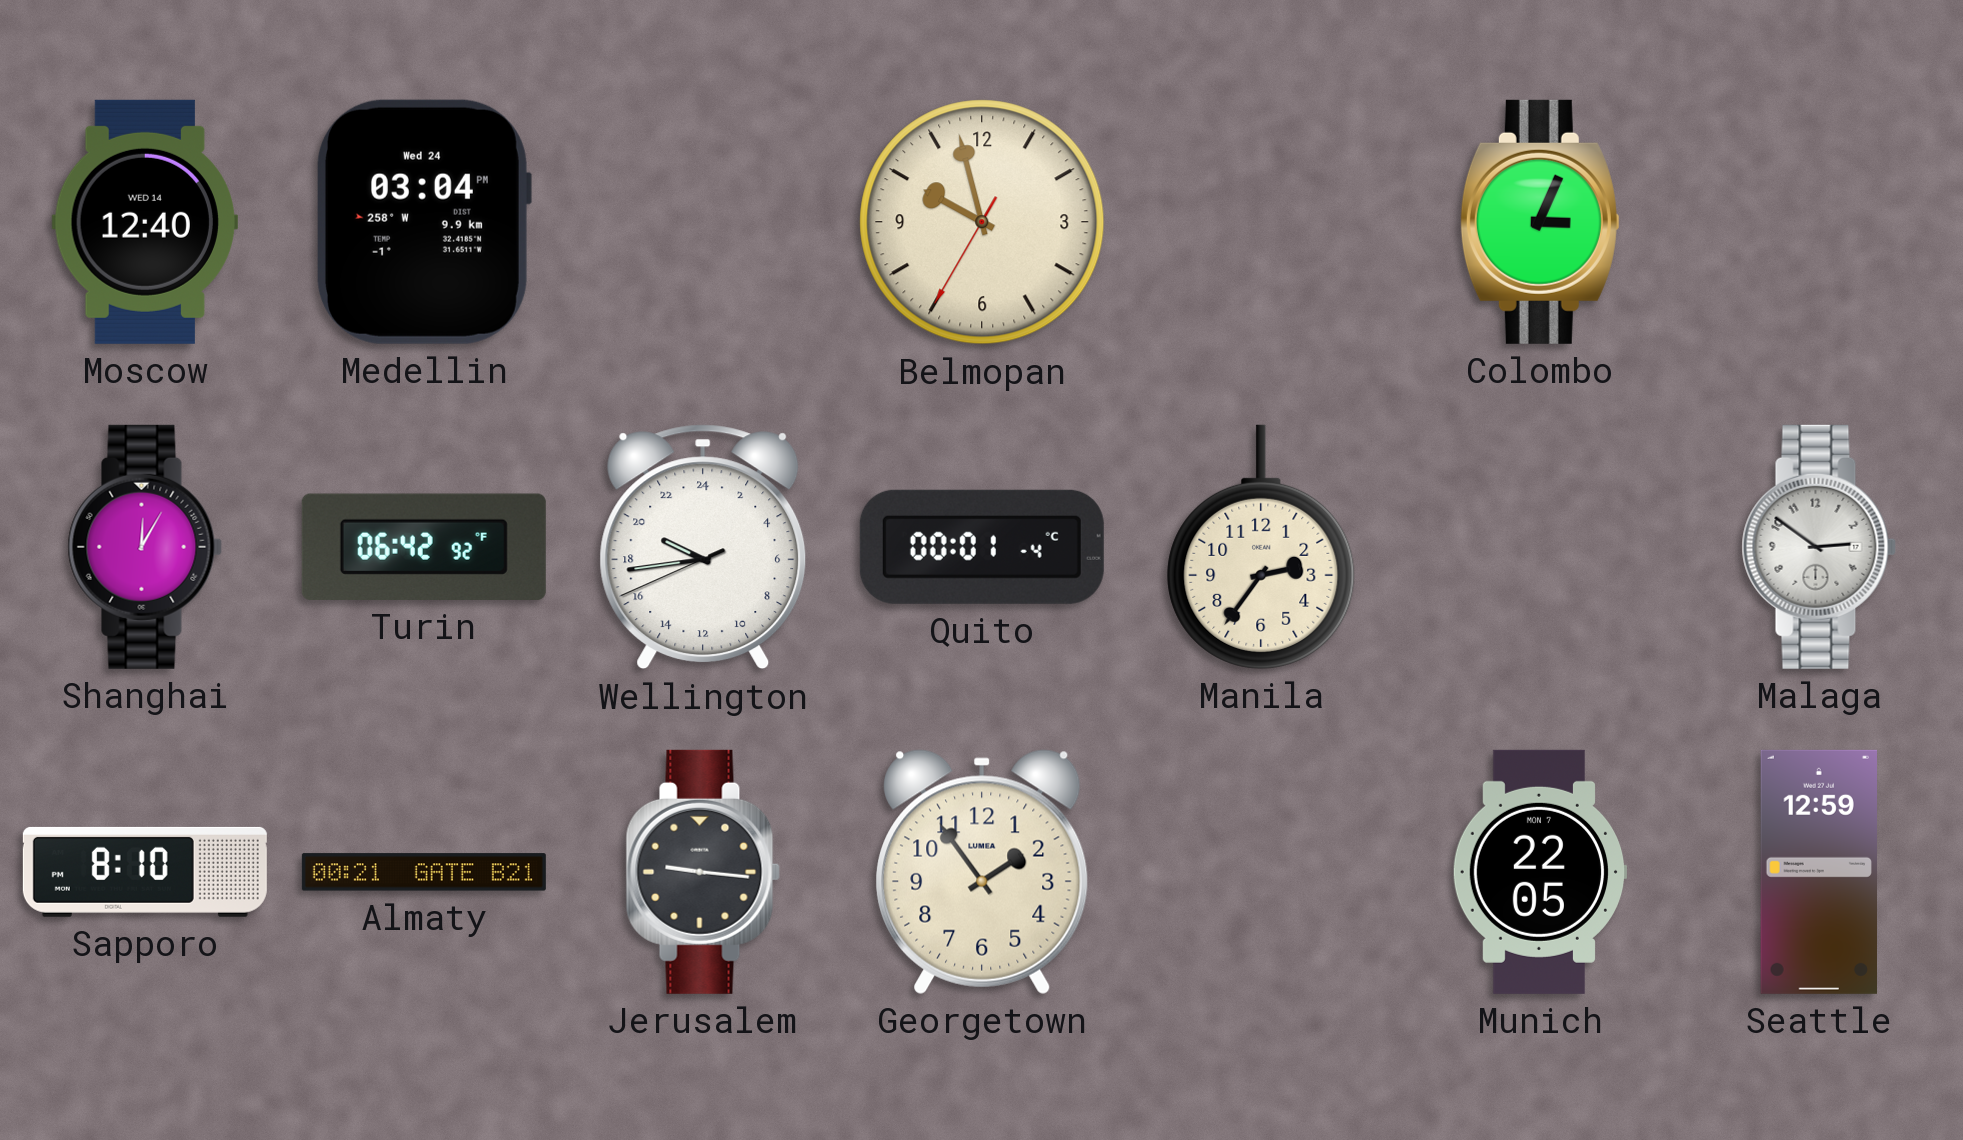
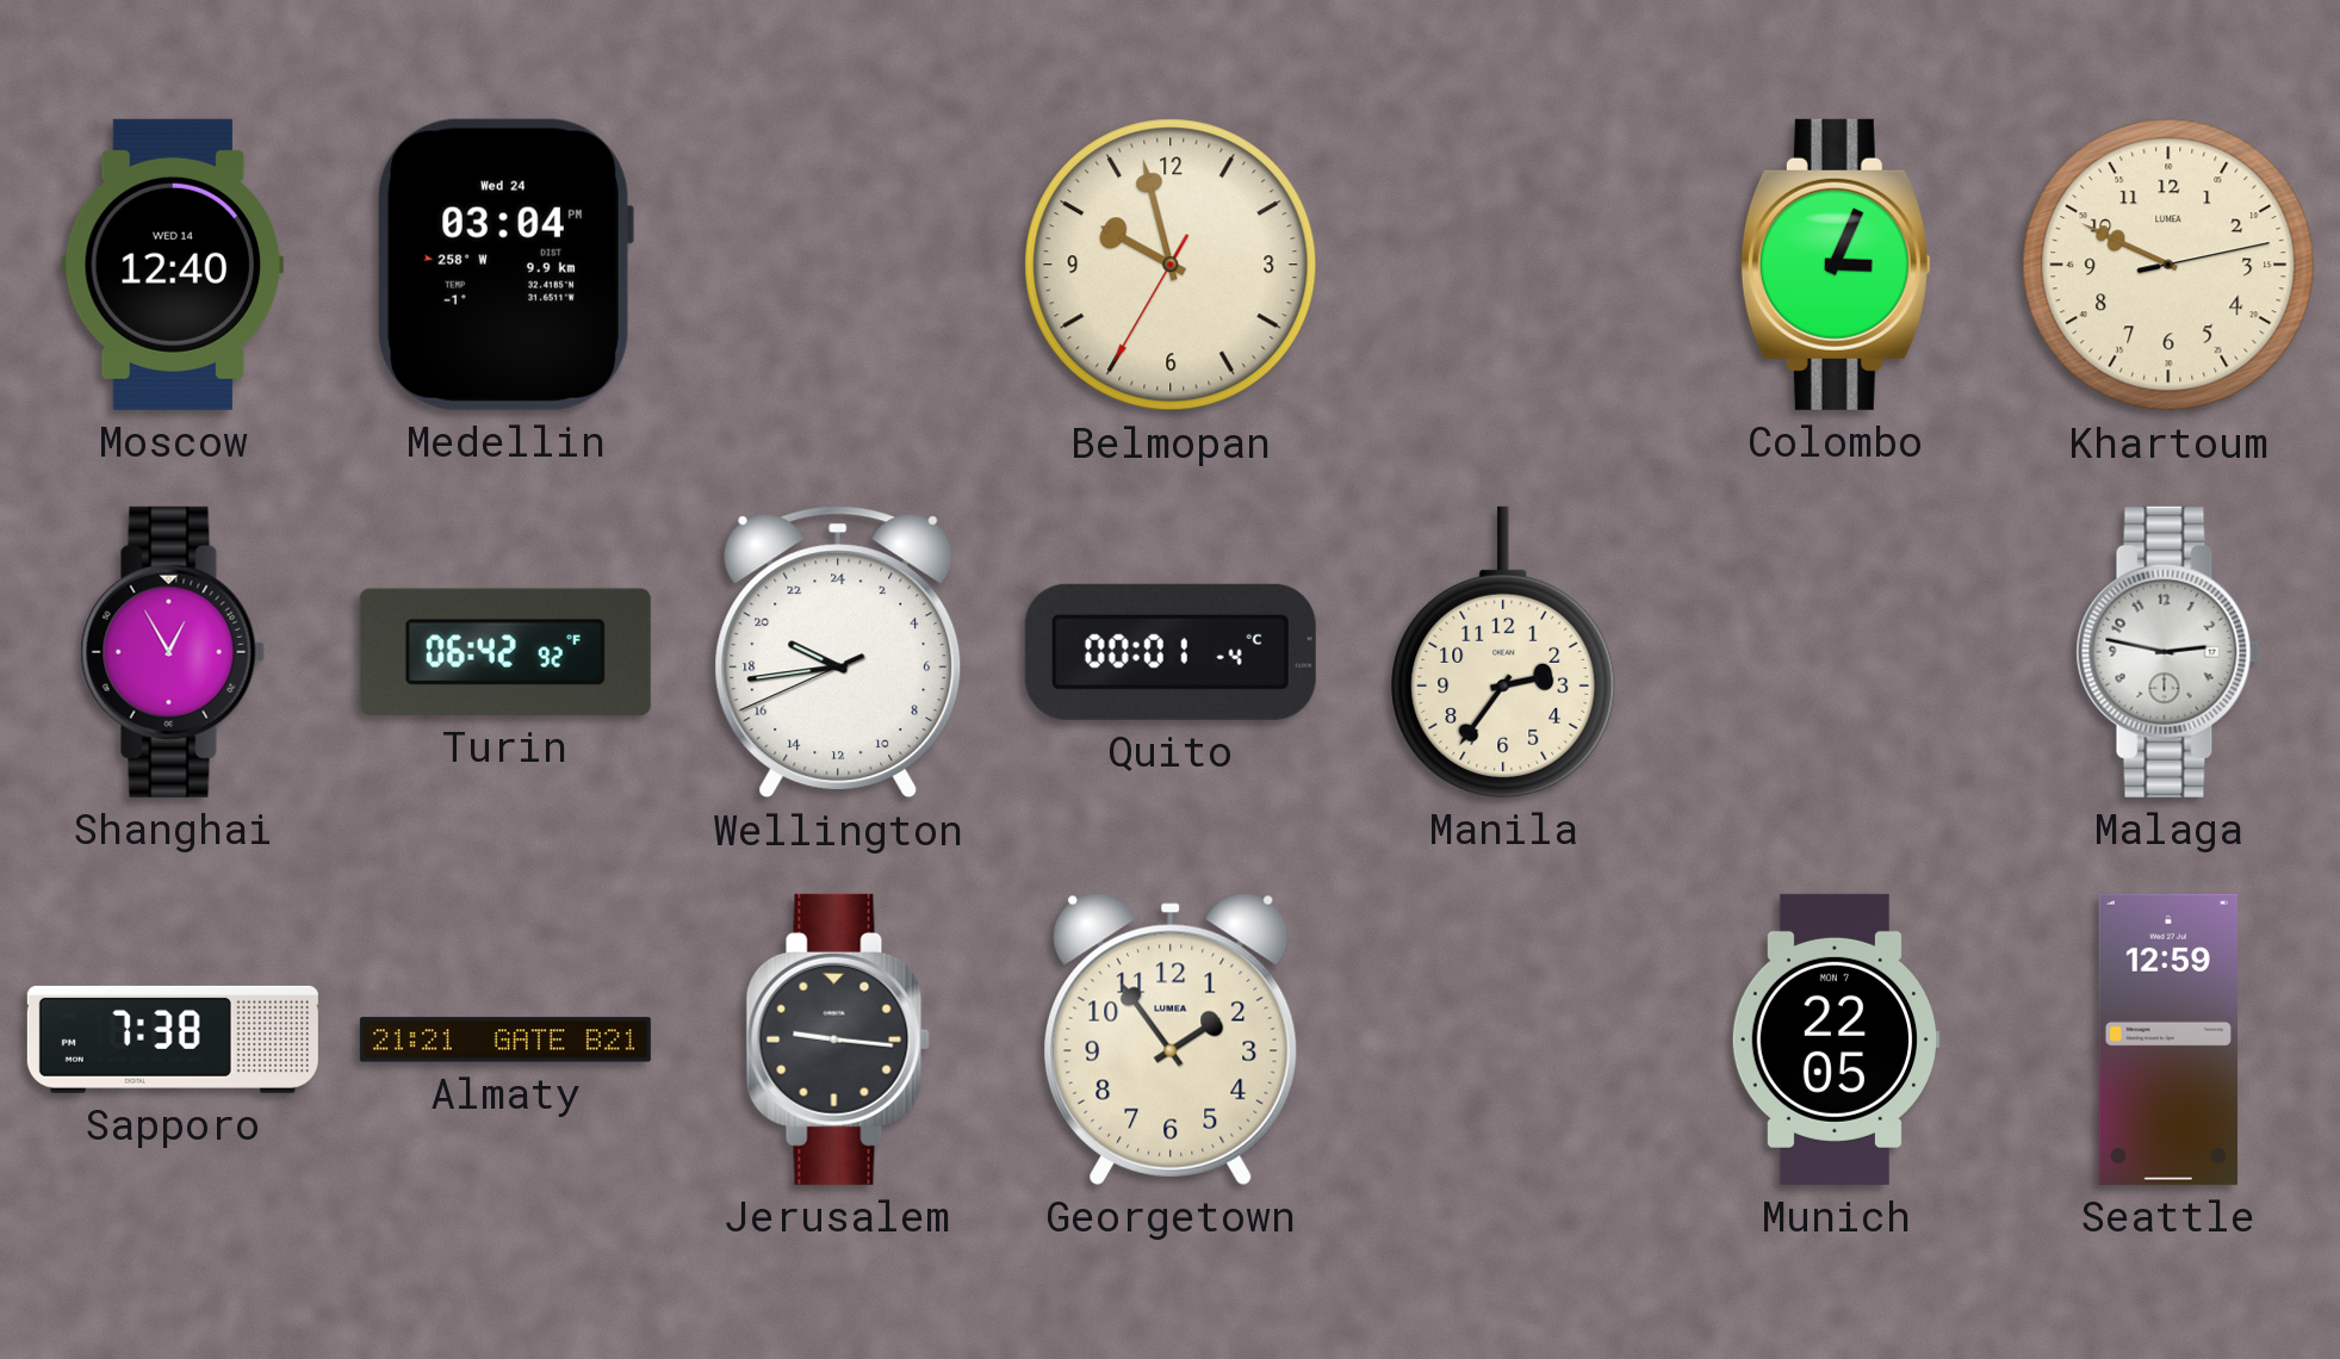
Khartoum: none -> 9:49 (2168, 265)
Shanghai: 12:05 -> 12:55 (173, 652)
Malaga: 2:51 -> 2:47 (2168, 652)
Sapporo: 8:10 -> 7:38 (173, 1040)
Almaty: 00:21 -> 21:21 (505, 1040)
